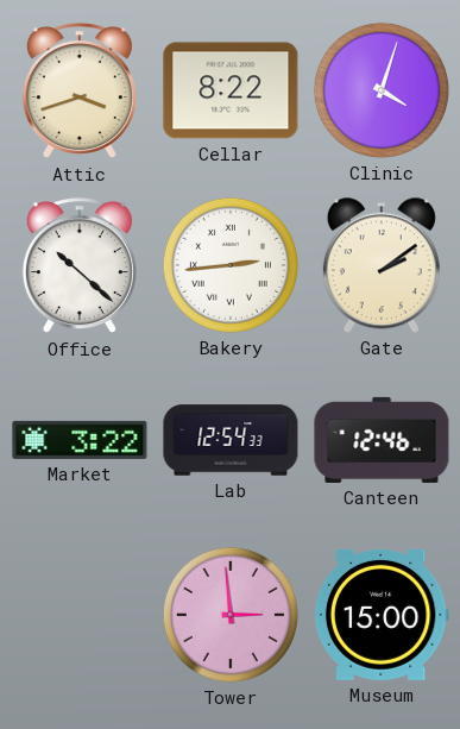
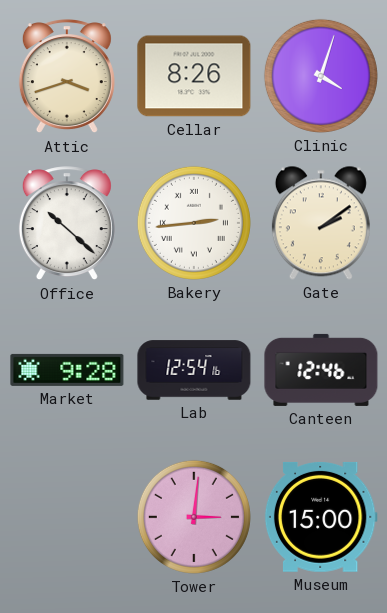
Cellar: 8:22 -> 8:26 (194, 76)
Market: 3:22 -> 9:28 (67, 370)
Lab: 12:54:33 -> 12:54:16 (194, 370)
Tower: 2:59 -> 3:01 (194, 517)
